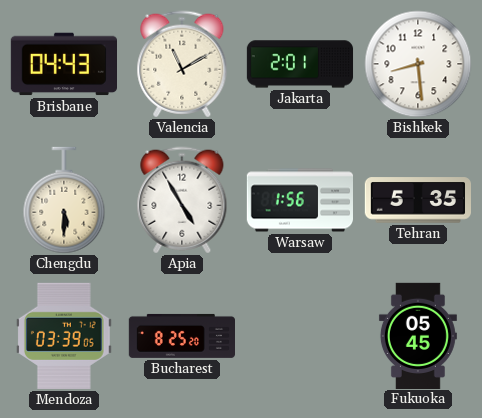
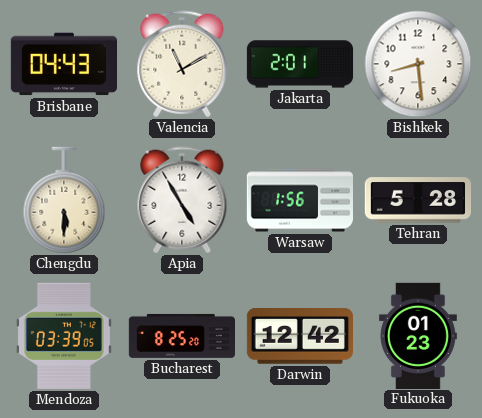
Tehran: 5:35 -> 5:28 (417, 200)
Darwin: none -> 12:42 (299, 336)
Fukuoka: 05:45 -> 01:23 (418, 335)
